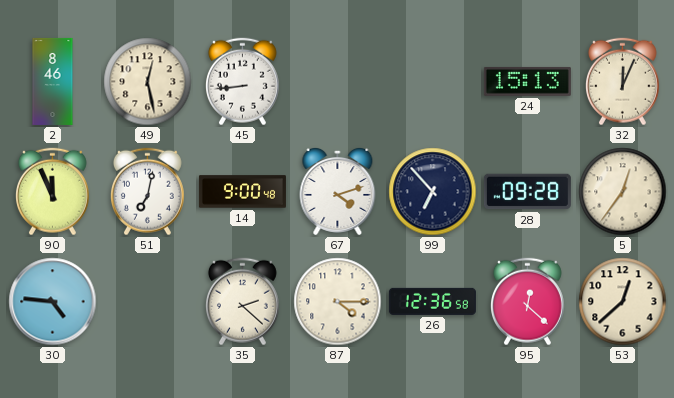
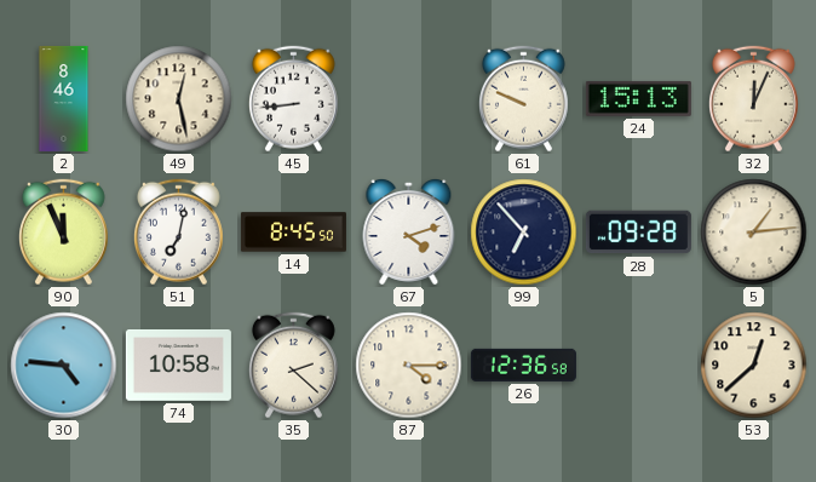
61: none -> 9:49 (523, 99)
14: 9:00 -> 8:45 (293, 233)
5: 12:36 -> 1:14 (754, 233)
74: none -> 10:58 (178, 365)
95: 12:22 -> none (527, 302)
